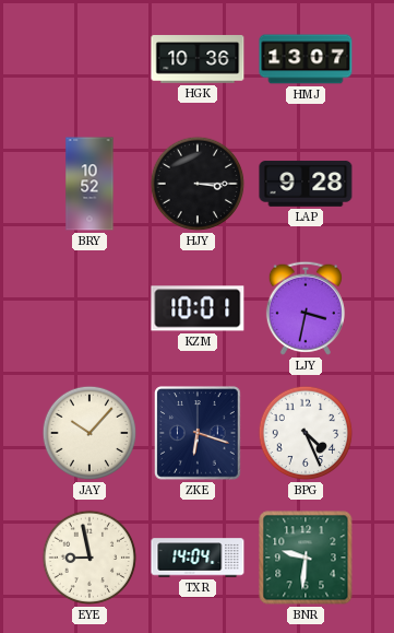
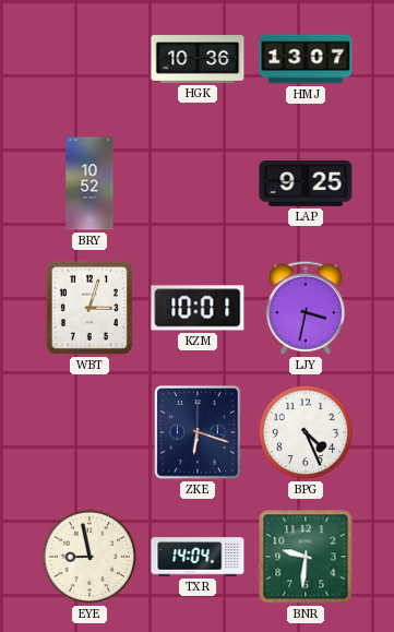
HJY: 3:15 -> none (198, 184)
LAP: 9:28 -> 9:25 (306, 183)
WBT: none -> 3:03 (89, 308)
JAY: 10:07 -> none (89, 433)
